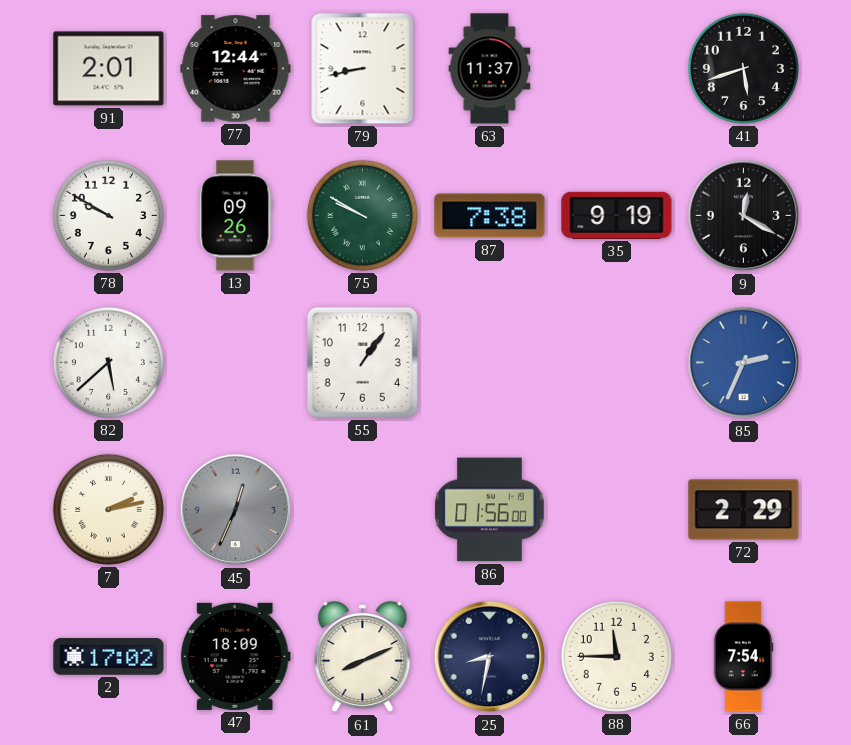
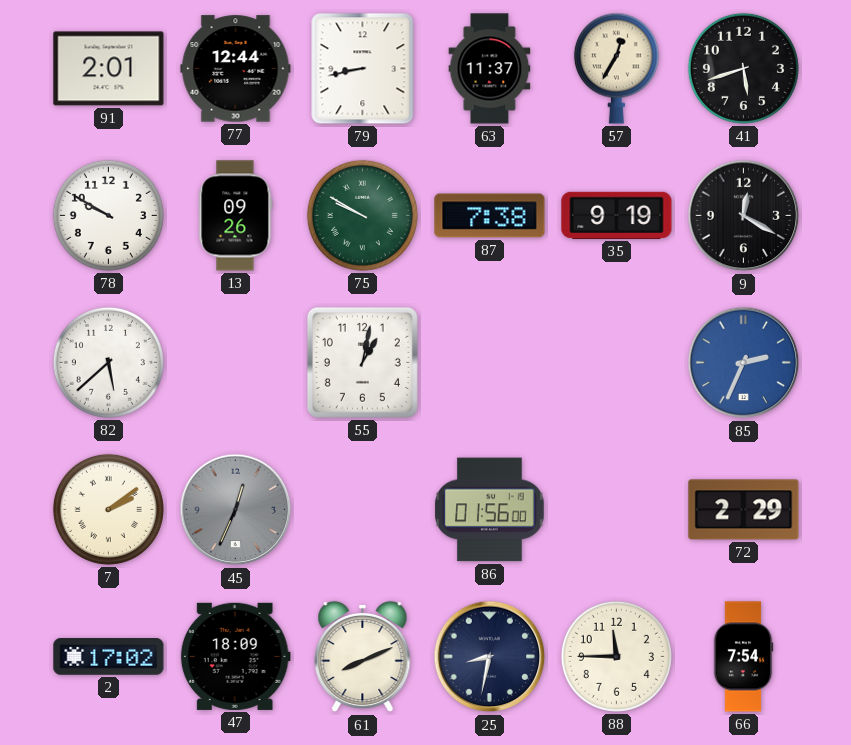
57: none -> 12:35 (616, 68)
55: 1:06 -> 1:02 (362, 362)
7: 2:13 -> 2:09 (108, 509)
